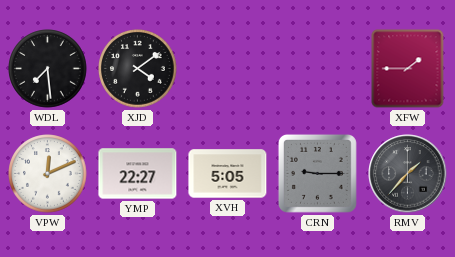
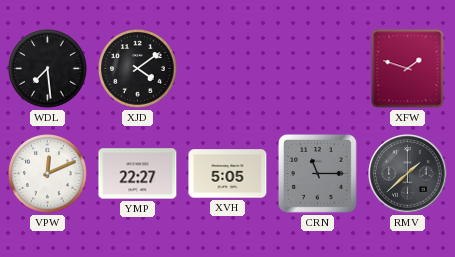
XFW: 1:45 -> 1:48 (408, 69)
CRN: 9:15 -> 11:15 (317, 173)
RMV: 1:37 -> 1:38 (408, 174)
